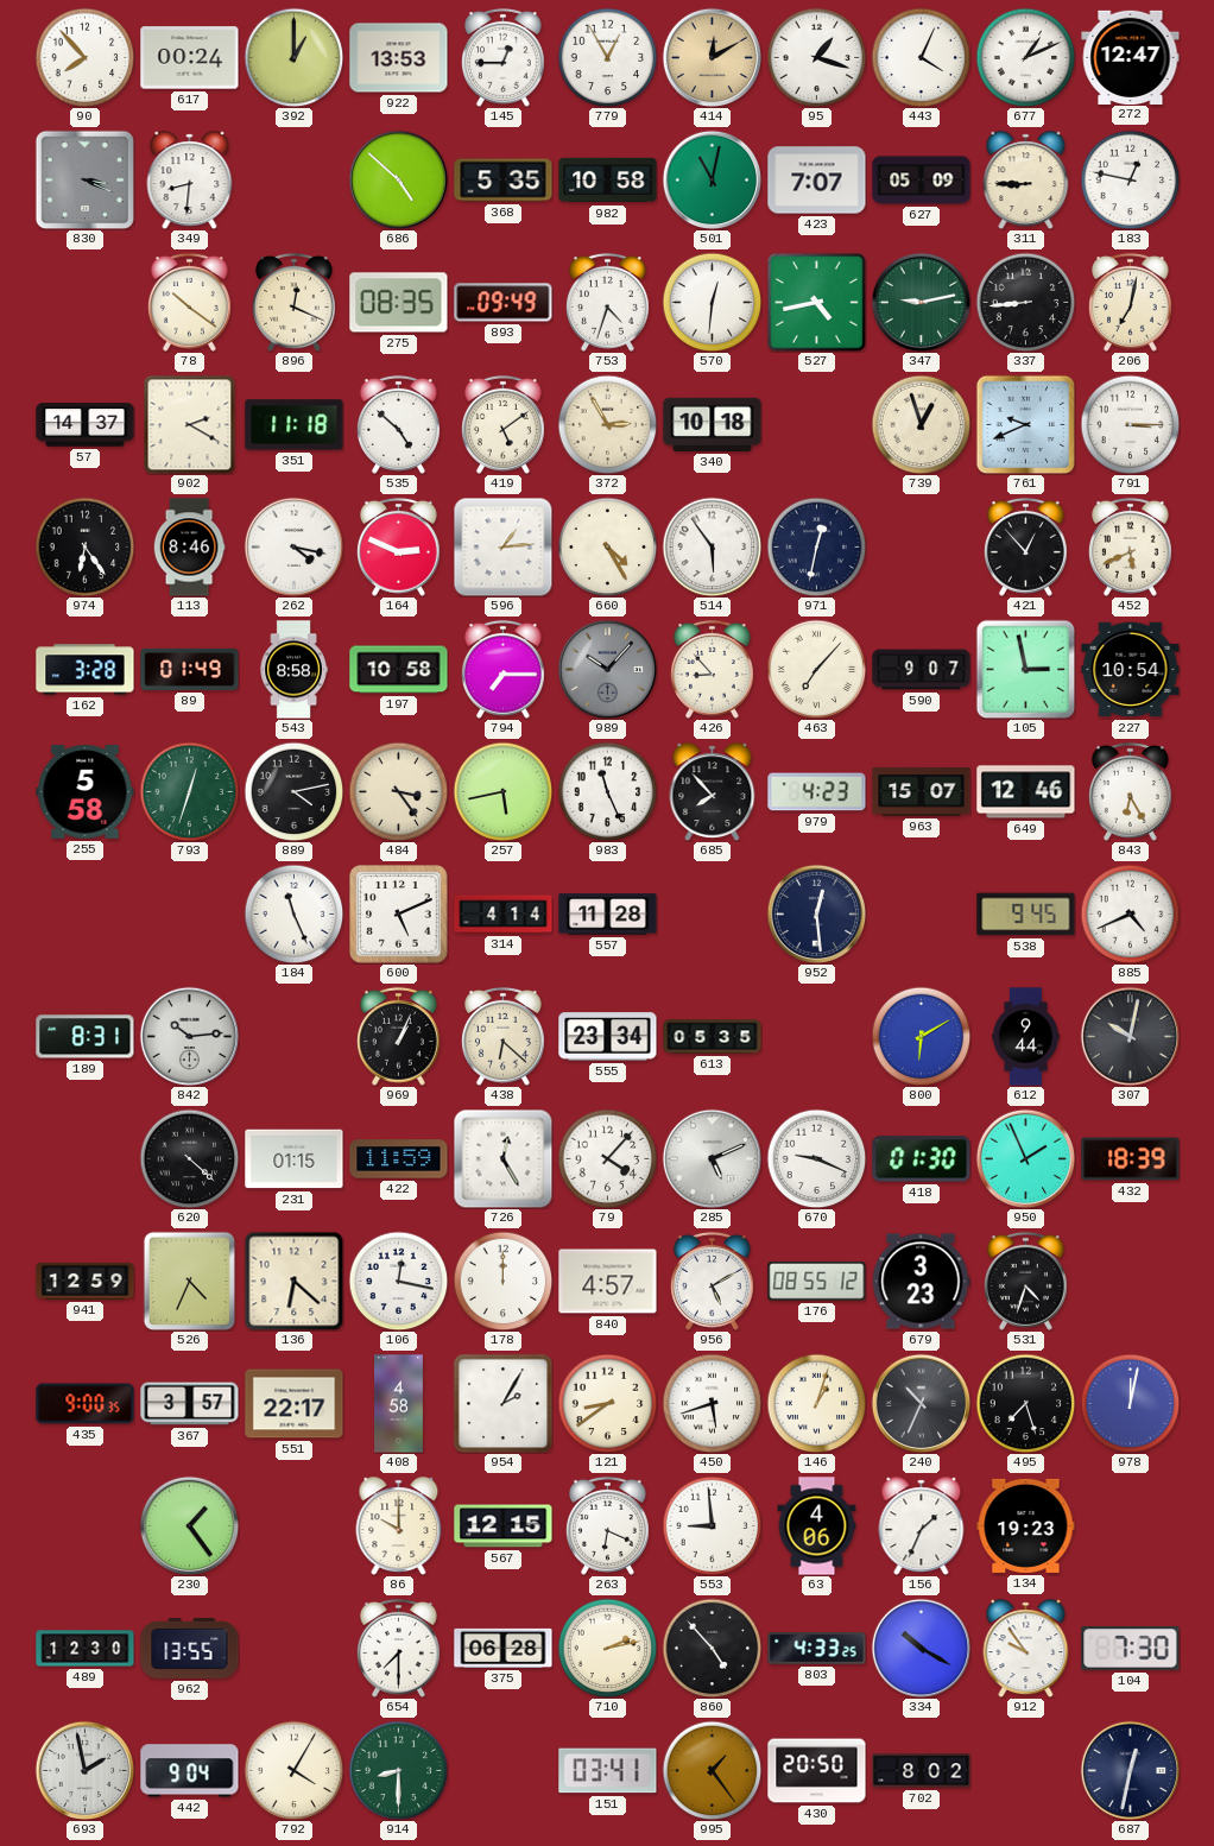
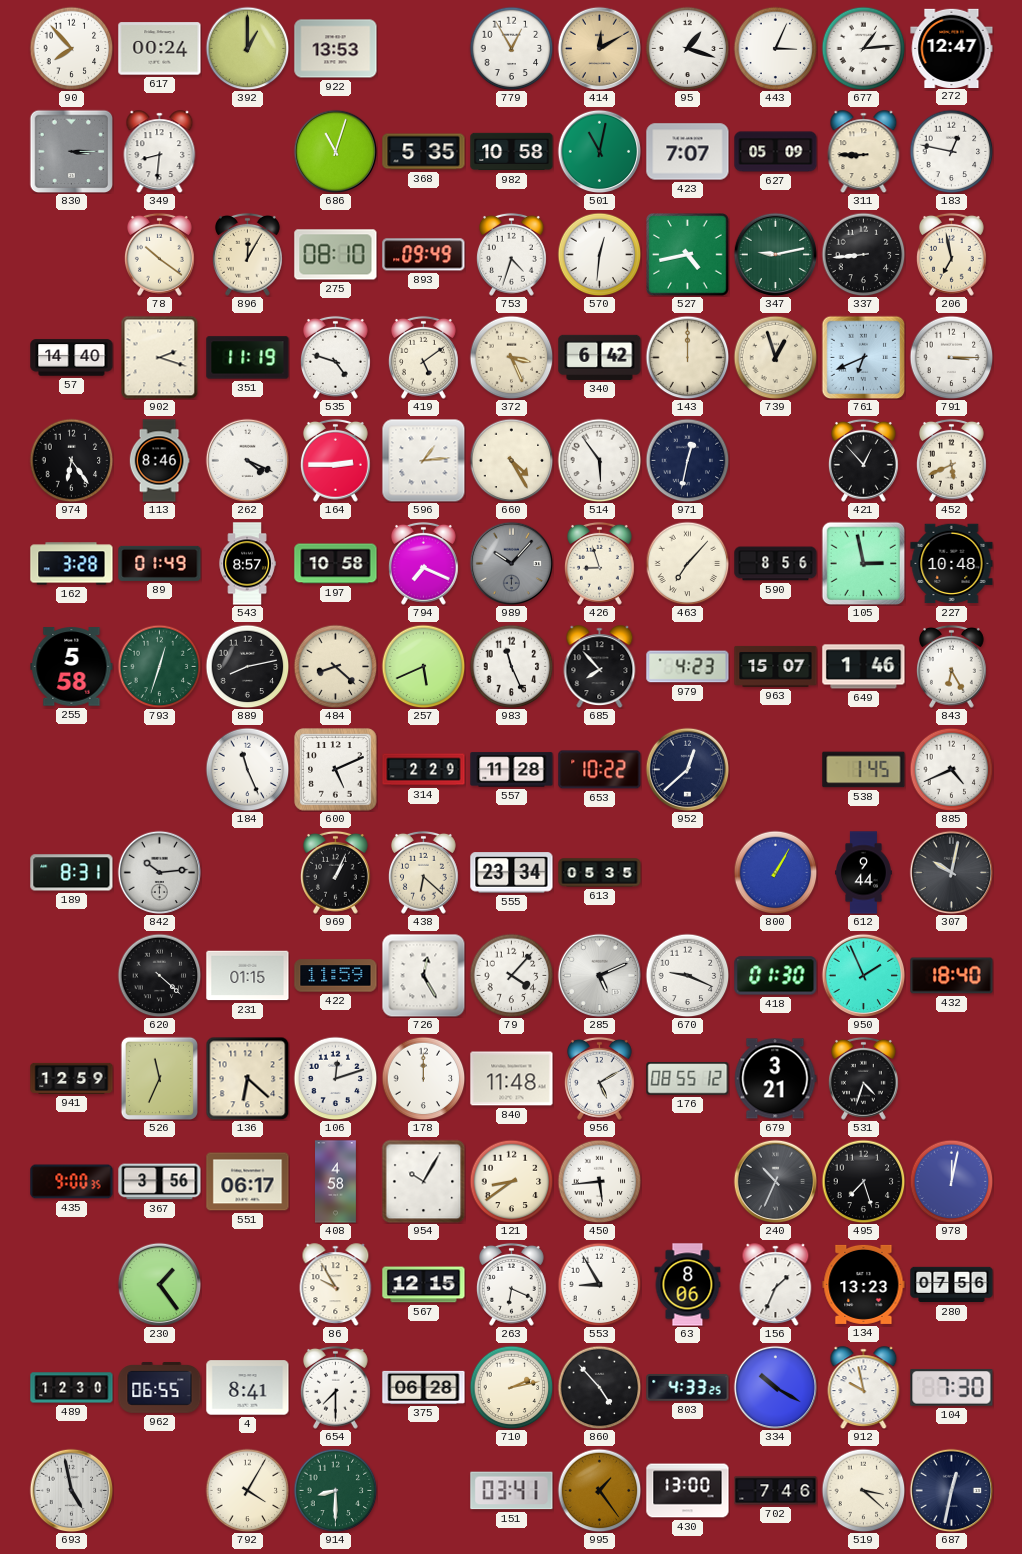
145: 12:45 -> none (502, 57)
443: 4:04 -> 3:04 (775, 48)
677: 1:11 -> 1:14 (863, 48)
830: 3:19 -> 3:15 (71, 151)
686: 4:52 -> 11:03 (335, 151)
896: 12:19 -> 12:05 (247, 254)
275: 08:35 -> 08:10 (336, 255)
206: 7:02 -> 6:58 (951, 254)
57: 14:37 -> 14:40 (72, 358)
902: 2:20 -> 2:18 (160, 357)
351: 11:18 -> 11:19 (248, 358)
535: 4:52 -> 4:48 (335, 357)
372: 2:55 -> 3:26 (511, 357)
340: 10:18 -> 6:42 (600, 357)
143: none -> 12:00 (687, 357)
761: 9:41 -> 6:41 (863, 357)
262: 4:17 -> 4:19 (247, 460)
164: 2:49 -> 2:45 (335, 460)
543: 8:58 -> 8:57 (247, 564)
794: 7:15 -> 7:19 (423, 563)
426: 8:53 -> 8:57 (599, 563)
590: 9:07 -> 8:56 (776, 564)
227: 10:54 -> 10:48 (952, 564)
889: 4:13 -> 8:13 (247, 666)
484: 3:24 -> 8:22 (335, 666)
257: 5:43 -> 5:41 (423, 666)
649: 12:46 -> 1:46 (864, 667)
314: 4:14 -> 2:29 (424, 770)
653: none -> 10:22 (600, 770)
952: 12:29 -> 12:38 (687, 769)
538: 9:45 -> 1:45 (864, 770)
800: 6:10 -> 1:05 (775, 872)
432: 18:39 -> 18:40 (952, 976)
526: 4:34 -> 11:34 (159, 1078)
106: 12:17 -> 12:12 (335, 1078)
840: 4:57 -> 11:48 (512, 1079)
679: 3:23 -> 3:21 (776, 1079)
367: 3:57 -> 3:56 (160, 1182)
551: 22:17 -> 06:17 (248, 1182)
954: 2:05 -> 10:05 (423, 1181)
450: 5:42 -> 5:44 (599, 1181)
146: 1:03 -> none (816, 1403)
86: 10:00 -> 9:55 (336, 1285)
553: 8:59 -> 8:55 (599, 1284)
63: 4:06 -> 8:06 (688, 1285)
134: 19:23 -> 13:23 (864, 1284)
280: none -> 07:56 (952, 1285)
962: 13:55 -> 06:55 (160, 1388)
4: none -> 8:41 (248, 1388)
912: 9:54 -> 9:58 (864, 1388)
693: 1:58 -> 4:58 (71, 1490)
442: 9:04 -> none (190, 1771)
430: 20:50 -> 13:00 (688, 1491)
702: 8:02 -> 7:46 (776, 1491)
519: none -> 3:22 (863, 1490)
